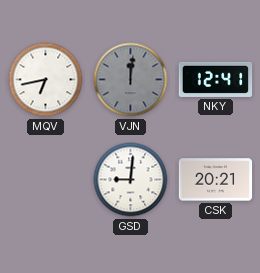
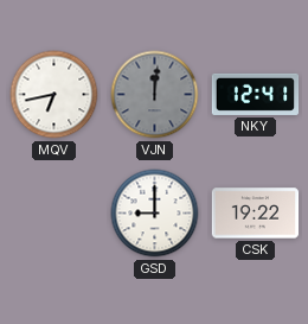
GSD: 9:01 -> 9:00 (155, 214)
CSK: 20:21 -> 19:22 (256, 214)
